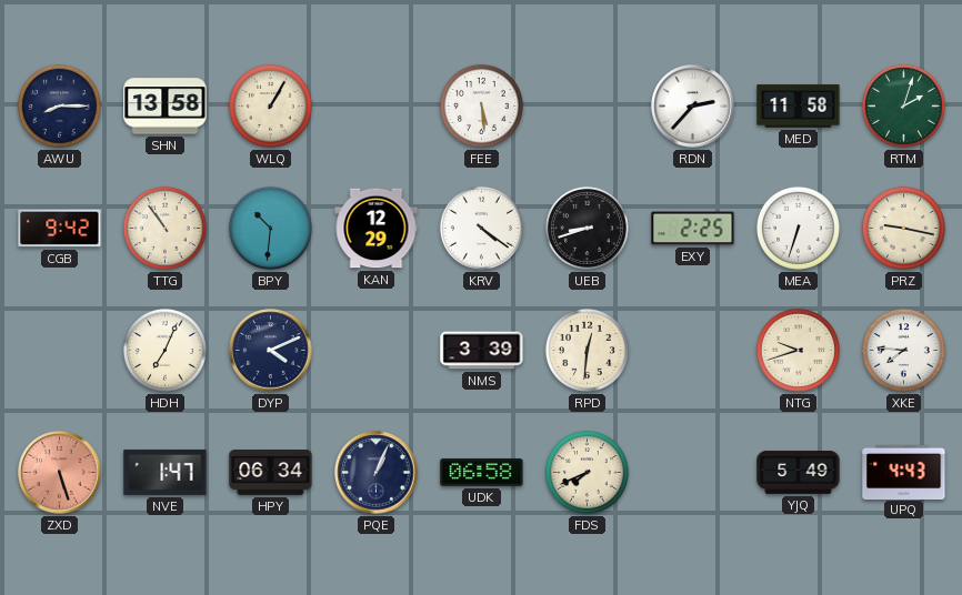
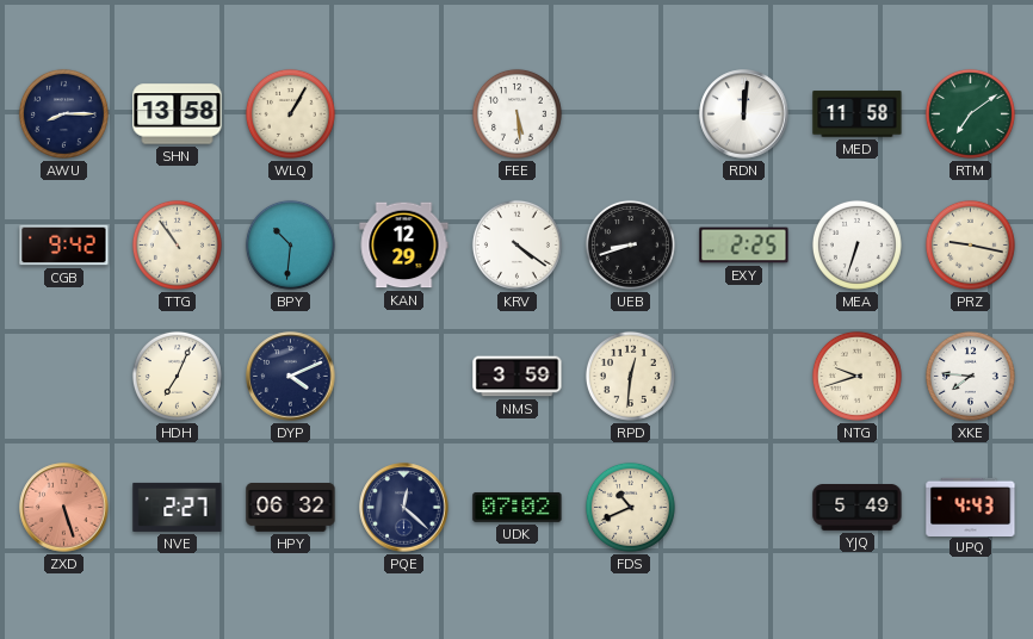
RDN: 2:37 -> 12:01 (744, 114)
RTM: 2:03 -> 7:09 (970, 113)
NMS: 3:39 -> 3:59 (518, 377)
NVE: 1:47 -> 2:27 (178, 507)
HPY: 06:34 -> 06:32 (291, 508)
PQE: 1:04 -> 12:22 (404, 508)
UDK: 06:58 -> 07:02 (518, 507)
FDS: 7:41 -> 10:41 (630, 507)
